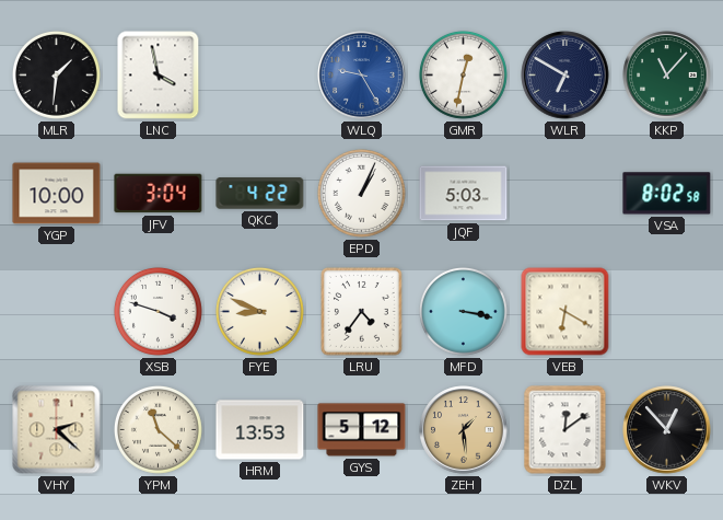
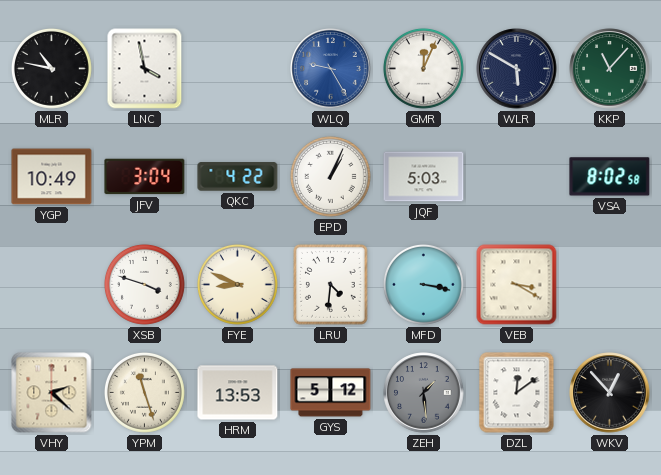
MLR: 1:31 -> 10:47 (51, 68)
GMR: 12:32 -> 12:04 (423, 68)
WLR: 6:50 -> 5:50 (517, 69)
YGP: 10:00 -> 10:49 (52, 177)
LRU: 4:36 -> 4:31 (330, 284)
VEB: 6:20 -> 3:20 (517, 285)
YPM: 11:22 -> 11:27 (144, 392)
ZEH dial: champagne -> grey (424, 393)
